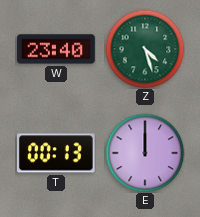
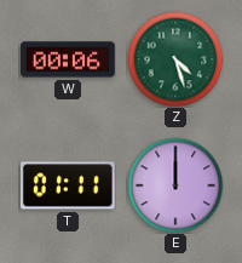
W: 23:40 -> 00:06 (69, 59)
T: 00:13 -> 01:11 (68, 185)
